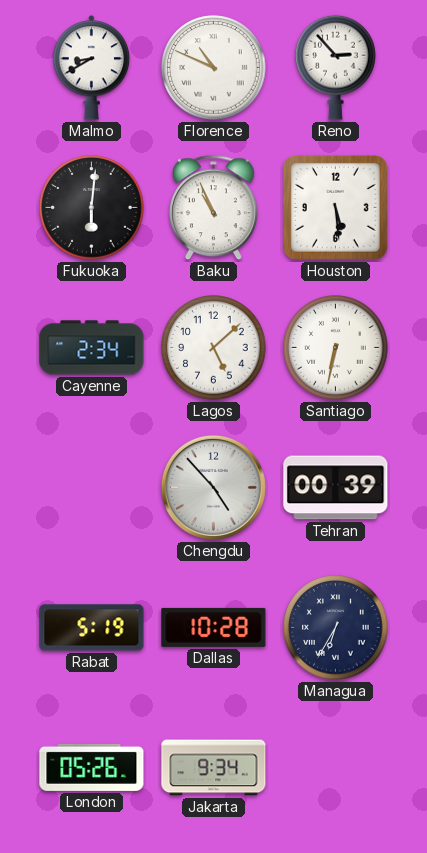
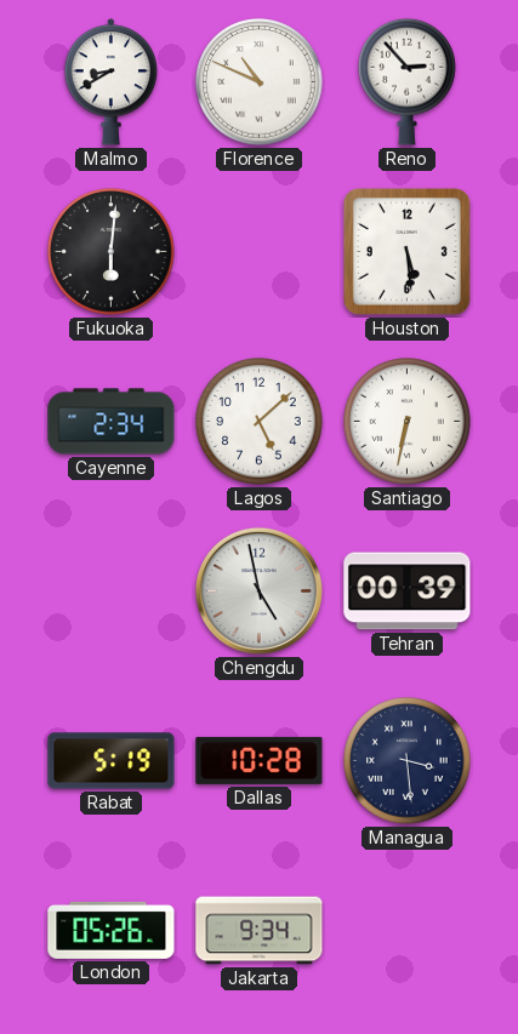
Baku: 10:56 -> none (214, 208)
Chengdu: 4:53 -> 4:58 (258, 590)
Managua: 6:35 -> 3:29 (408, 761)
